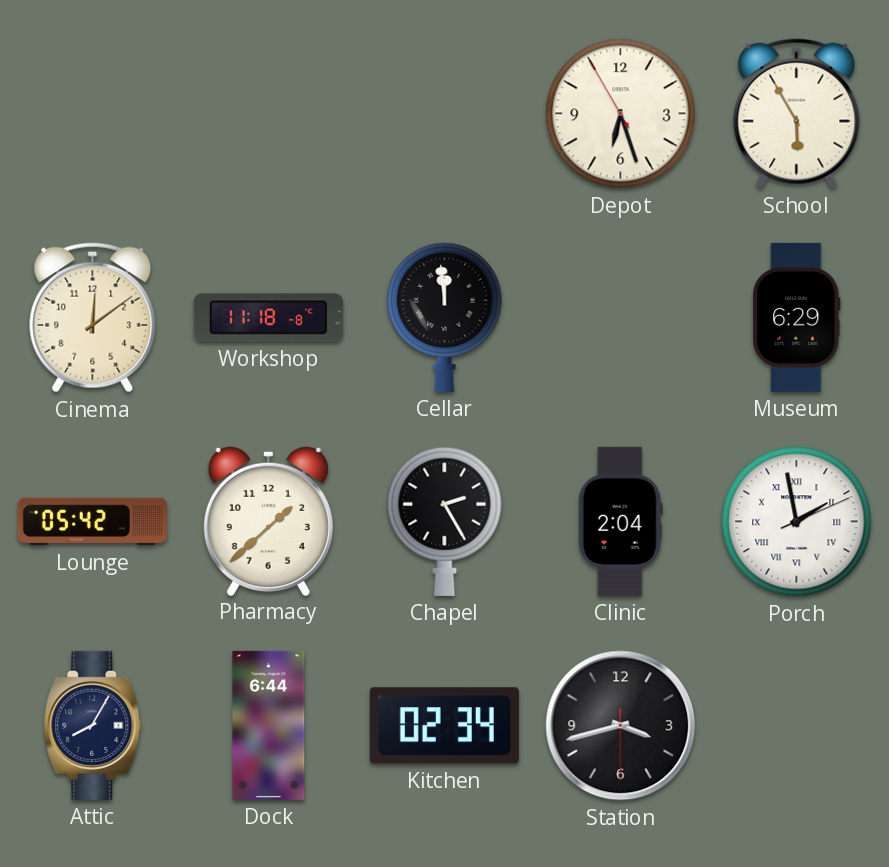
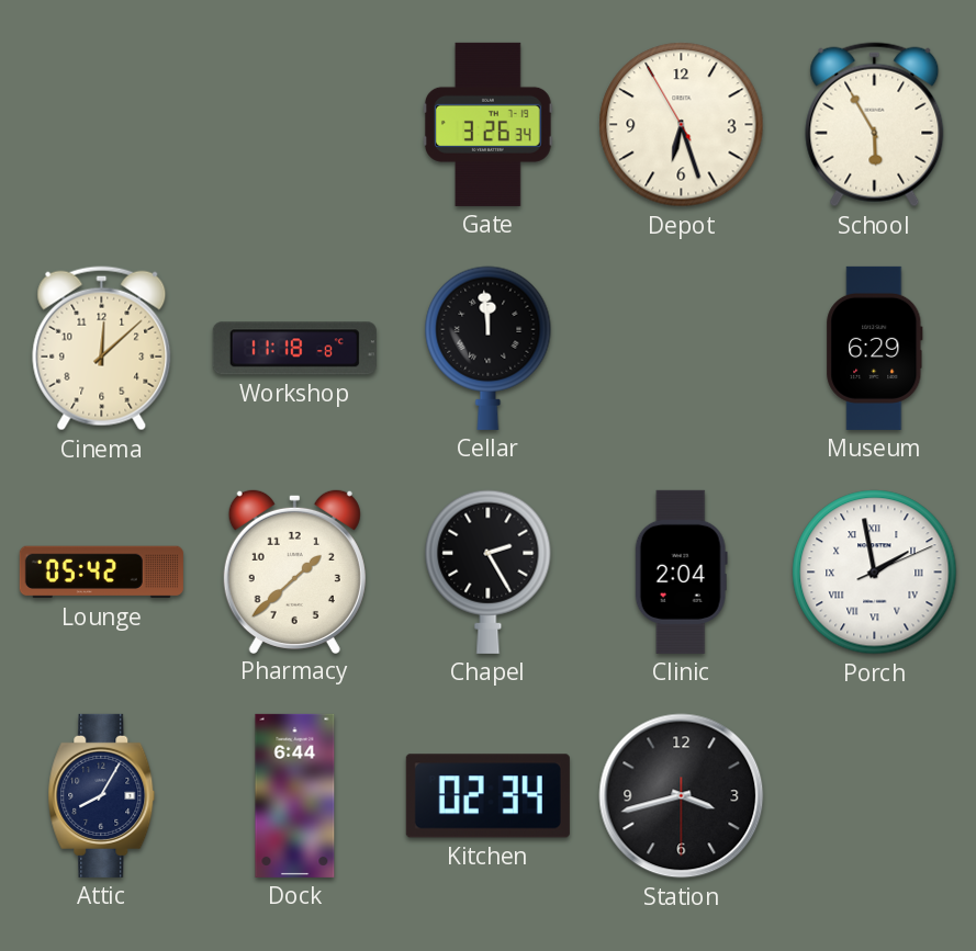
Gate: none -> 3:26 (489, 124)
Cinema: 12:09 -> 12:08 (102, 349)
